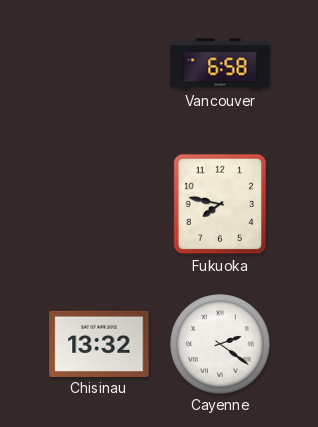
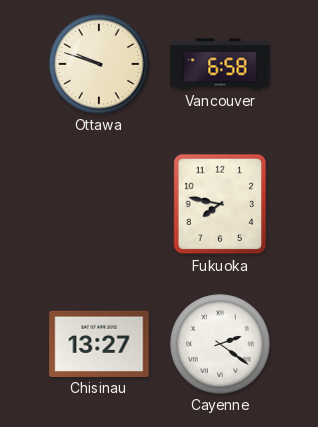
Ottawa: none -> 9:48 (99, 64)
Chisinau: 13:32 -> 13:27 (99, 344)
